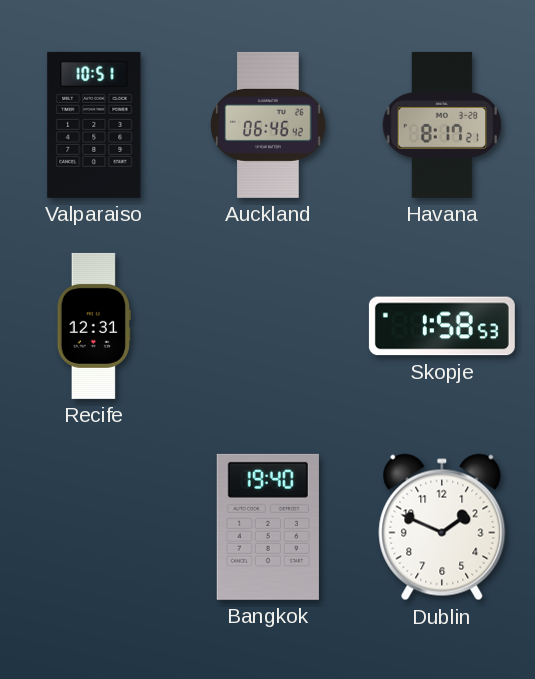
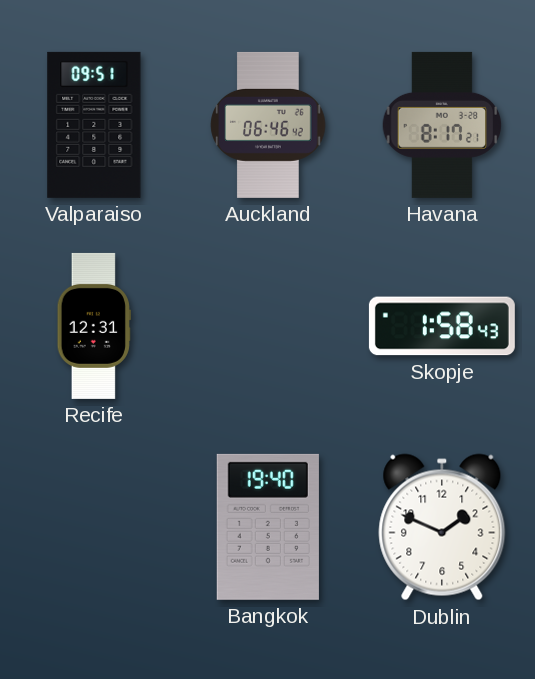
Valparaiso: 10:51 -> 09:51 (94, 125)
Skopje: 1:58:53 -> 1:58:43 (442, 326)
